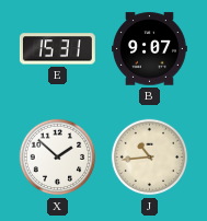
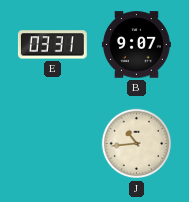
E: 15:31 -> 03:31 (52, 45)
X: 1:52 -> none (58, 158)
